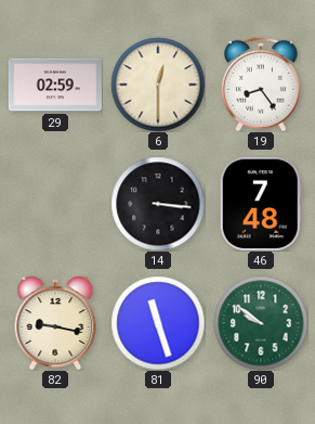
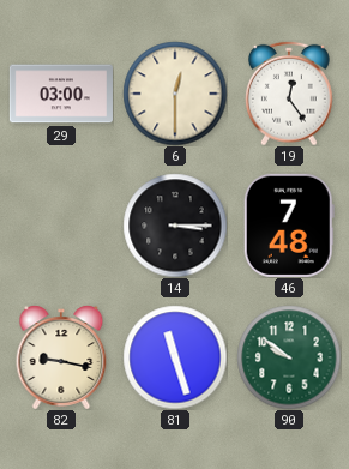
29: 02:59 -> 03:00 (61, 94)
19: 8:24 -> 12:24 (290, 94)
14: 3:16 -> 3:15 (175, 226)
